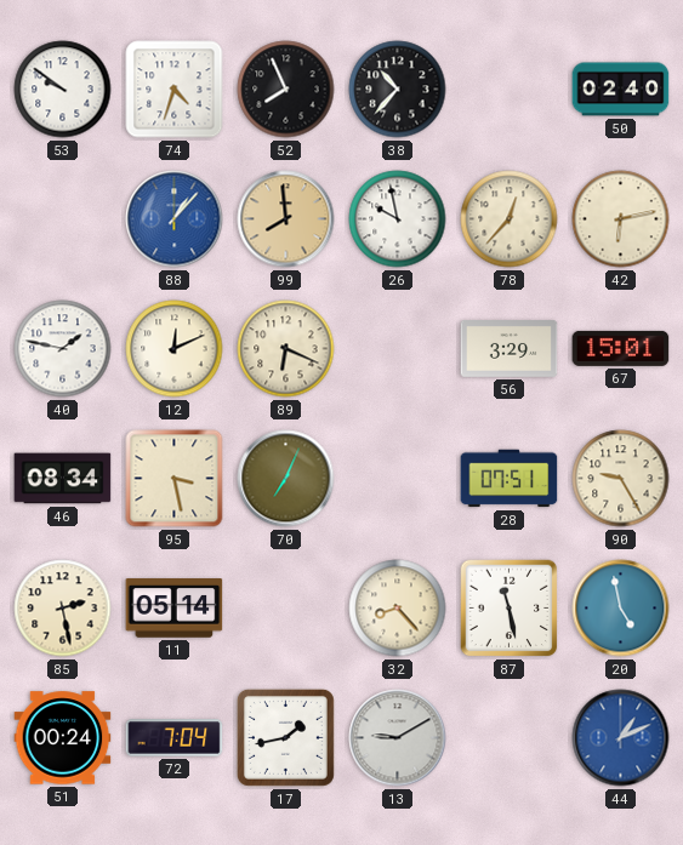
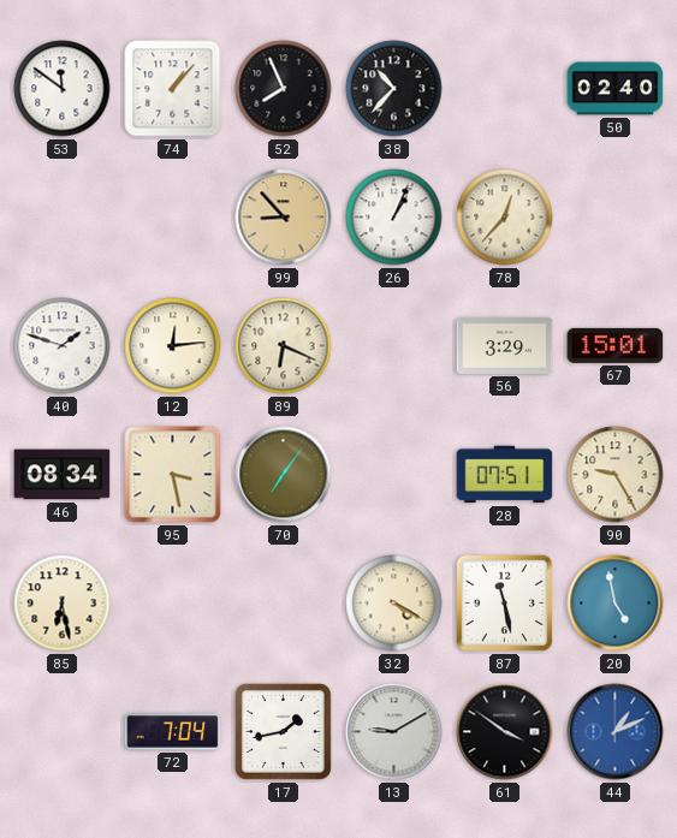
53: 9:51 -> 11:51 (63, 89)
74: 4:33 -> 1:07 (173, 89)
88: 1:07 -> none (175, 219)
99: 7:59 -> 8:53 (284, 218)
26: 9:58 -> 1:04 (394, 218)
42: 6:13 -> none (621, 219)
40: 1:47 -> 1:48 (63, 346)
12: 12:11 -> 12:14 (173, 346)
70: 7:04 -> 7:06 (284, 475)
85: 2:28 -> 6:28 (63, 604)
11: 05:14 -> none (175, 609)
32: 8:23 -> 4:20 (394, 604)
51: 00:24 -> none (63, 738)
61: none -> 3:51 (505, 732)
